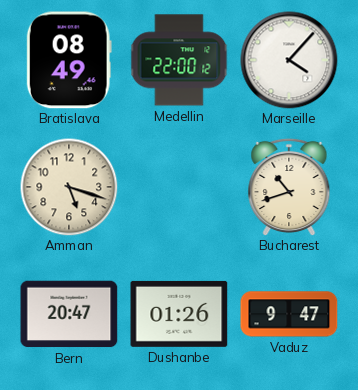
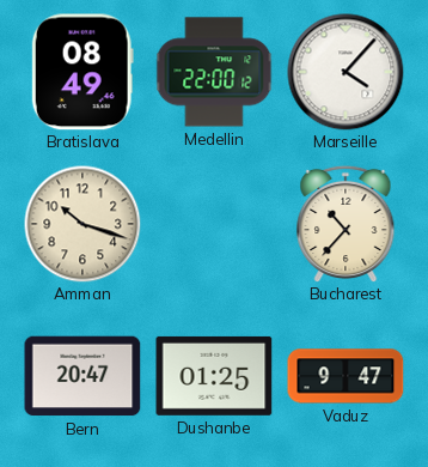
Amman: 5:18 -> 10:18 (82, 224)
Bucharest: 10:42 -> 10:37 (346, 224)
Dushanbe: 01:26 -> 01:25 (214, 376)
